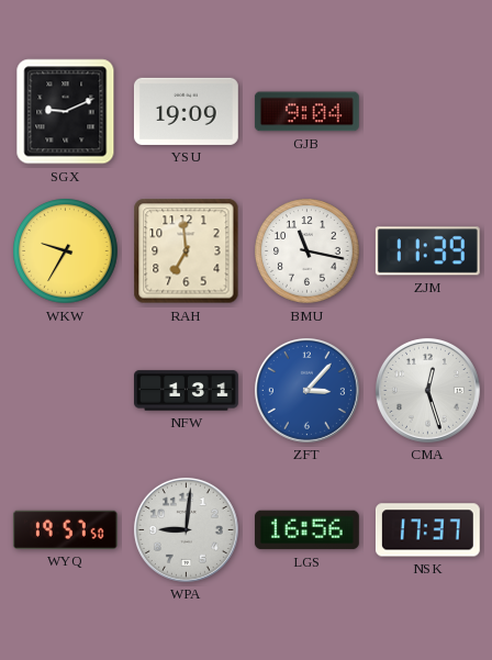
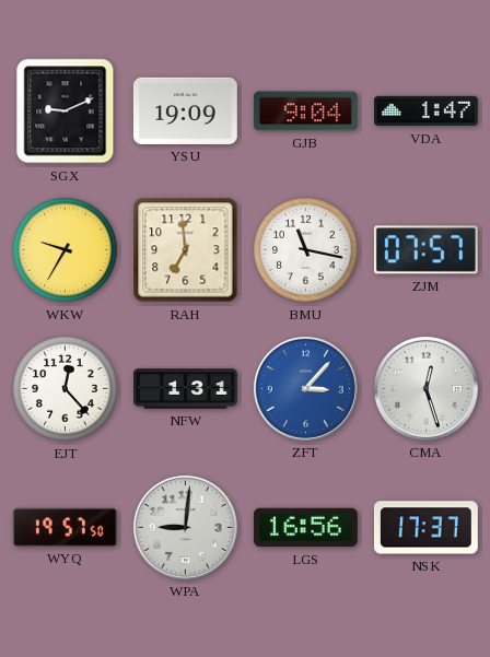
VDA: none -> 1:47 (427, 112)
ZJM: 11:39 -> 07:57 (425, 250)
EJT: none -> 12:23 (66, 389)
